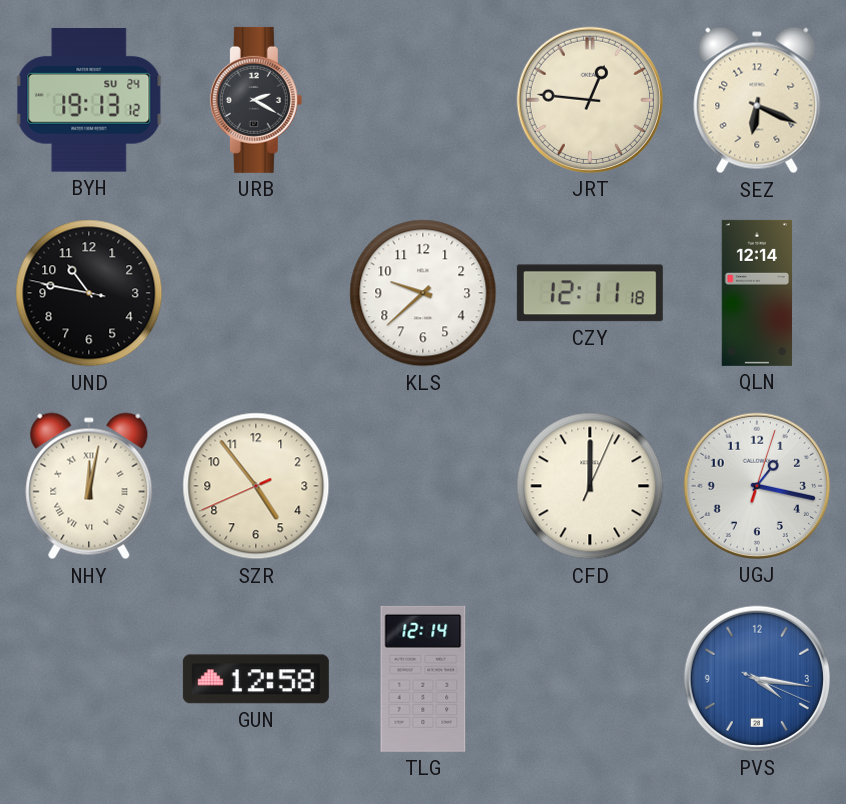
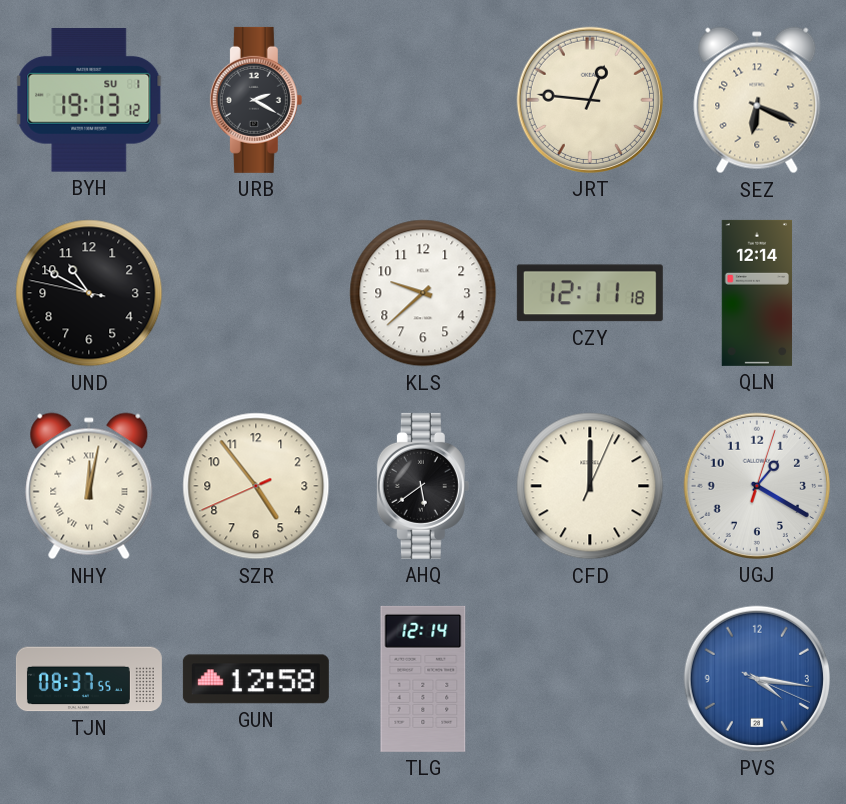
BYH date: SU 24 -> SU 1 (89, 101)
UND: 10:46 -> 10:49 (89, 293)
AHQ: none -> 5:39 (423, 486)
UGJ: 1:17 -> 1:20 (757, 486)
TJN: none -> 08:37 (89, 679)
